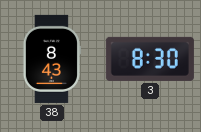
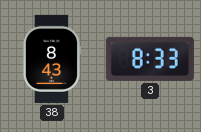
3: 8:30 -> 8:33 (150, 59)
